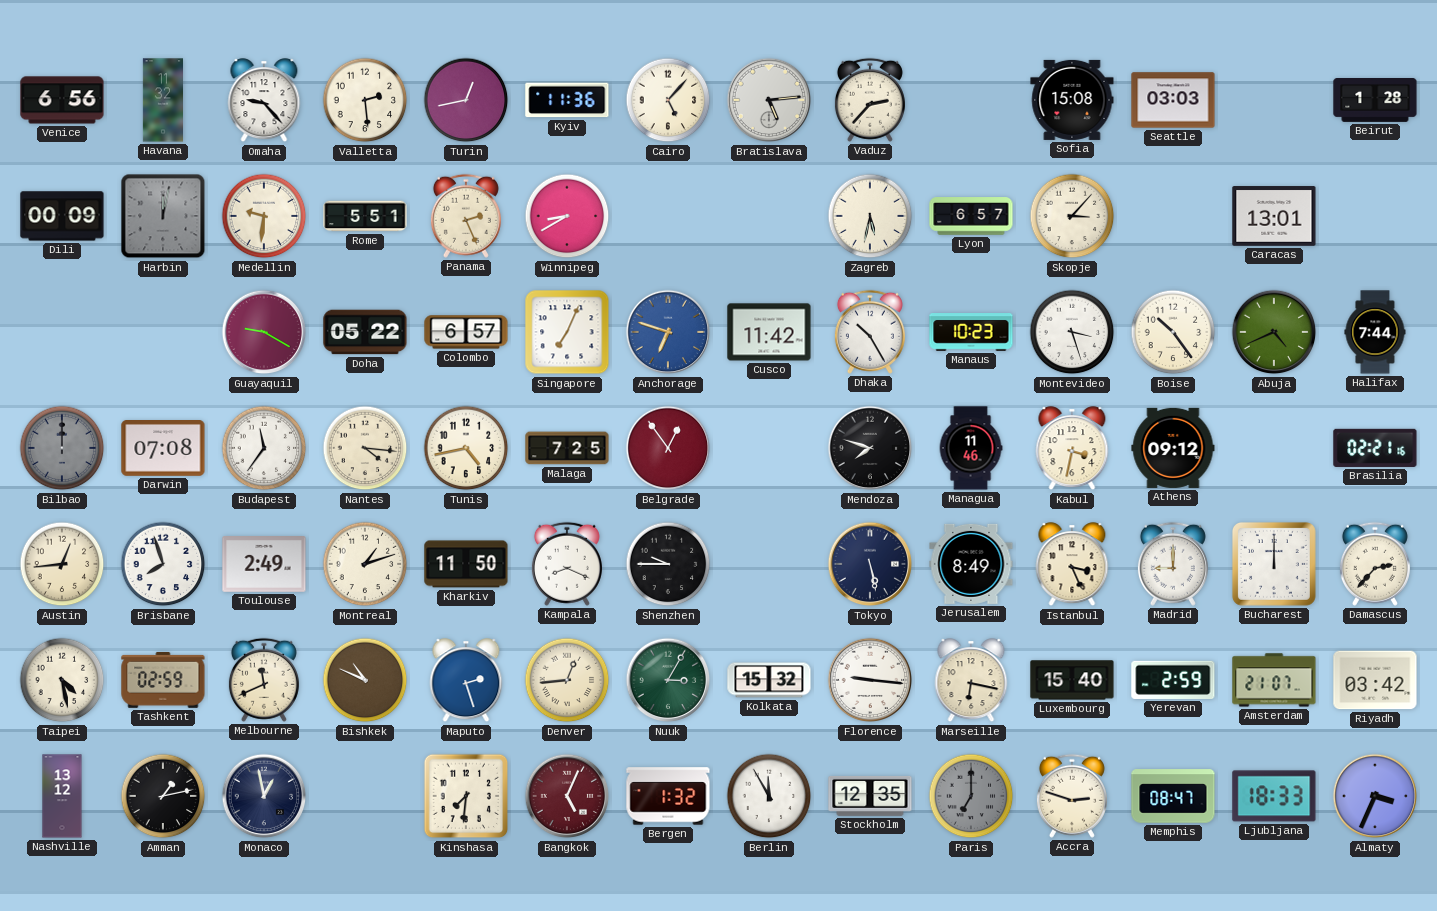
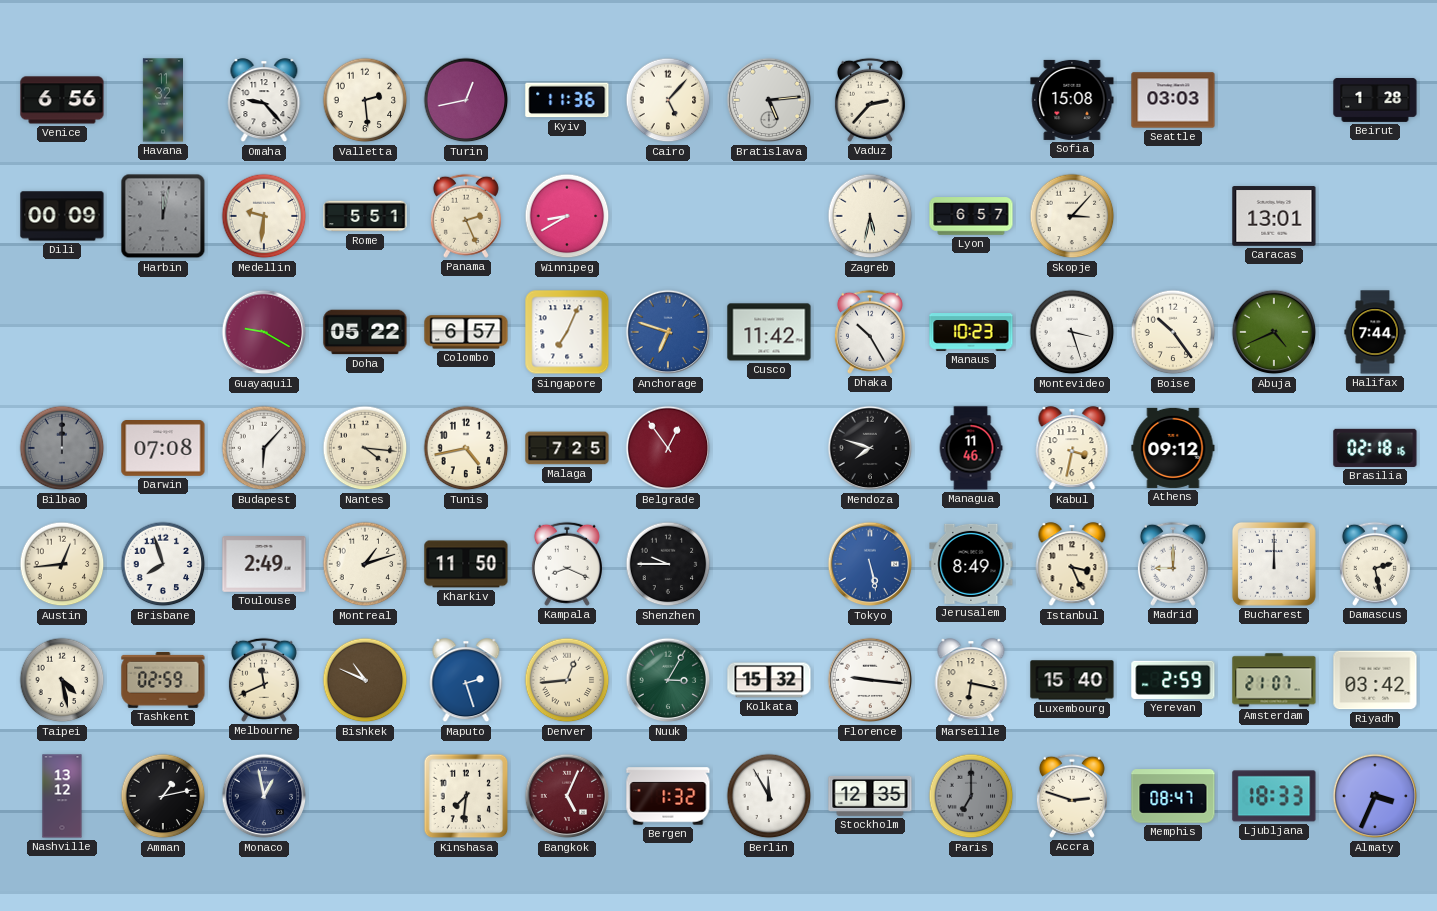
Budapest: 11:36 -> 6:07 (264, 448)
Brasilia: 02:21 -> 02:18 (1375, 448)
Tokyo dial: navy -> blue (870, 564)
Damascus: 2:37 -> 2:28 (1375, 564)
